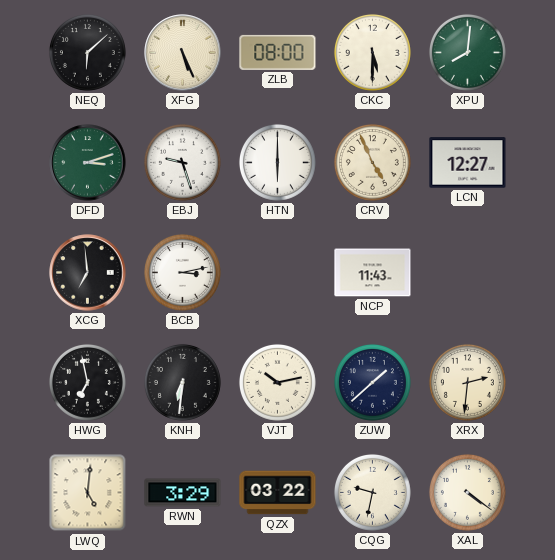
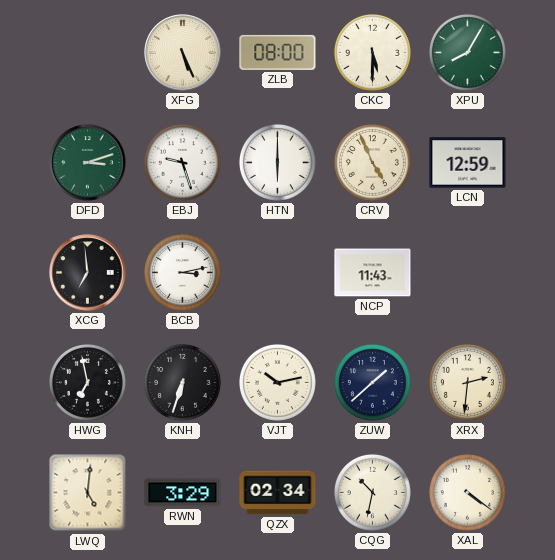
NEQ: 6:08 -> none (87, 52)
XPU: 8:01 -> 8:05 (467, 52)
LCN: 12:27 -> 12:59 (468, 163)
KNH: 6:31 -> 6:33 (182, 382)
QZX: 03:22 -> 02:34 (278, 493)
CQG: 9:32 -> 10:32 (372, 492)
